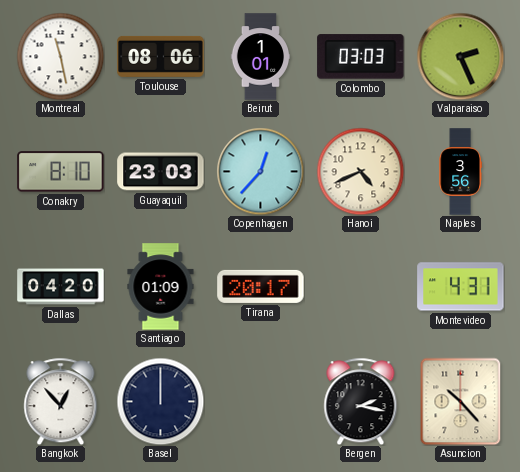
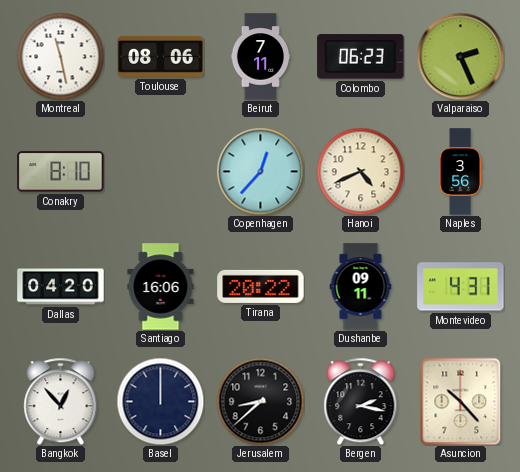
Beirut: 1:01 -> 7:11 (261, 57)
Colombo: 03:03 -> 06:23 (361, 57)
Guayaquil: 23:03 -> none (161, 172)
Santiago: 01:09 -> 16:06 (161, 287)
Tirana: 20:17 -> 20:22 (261, 286)
Dushanbe: none -> 09:11 (361, 287)
Jerusalem: none -> 8:38 (260, 401)
